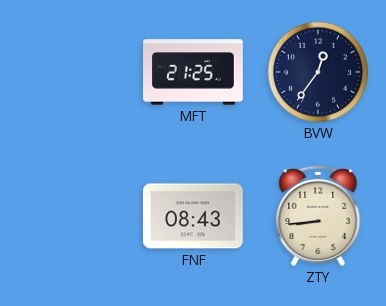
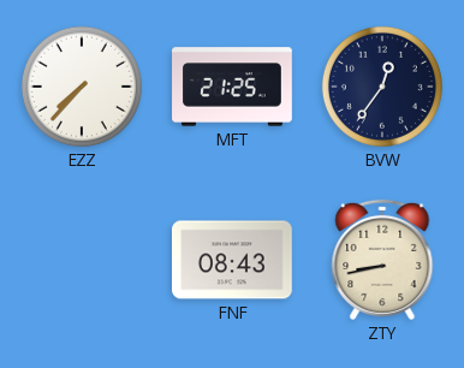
EZZ: none -> 7:37 (82, 87)
ZTY: 8:44 -> 8:43 (382, 260)
